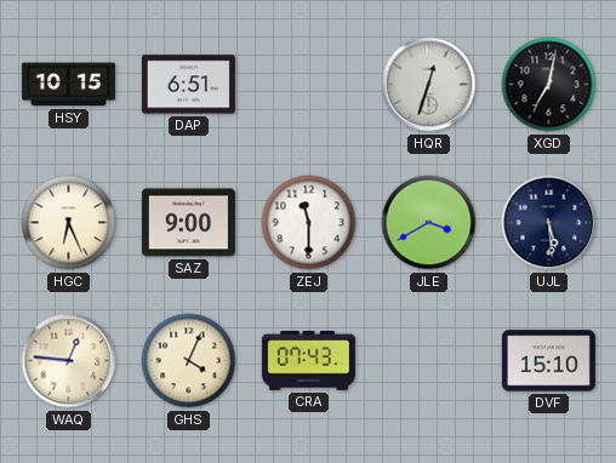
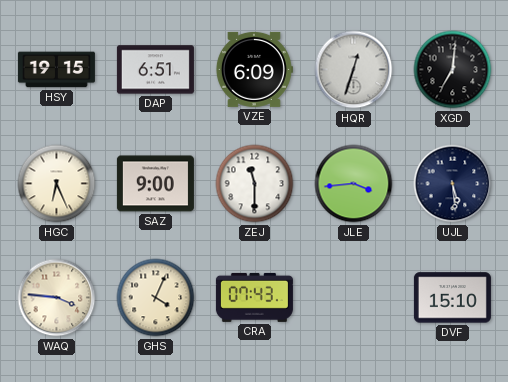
HSY: 10:15 -> 19:15 (56, 70)
VZE: none -> 6:09 (254, 69)
XGD: 7:02 -> 7:01 (453, 70)
JLE: 3:40 -> 3:44 (354, 184)
WAQ: 12:46 -> 3:46 (57, 298)
